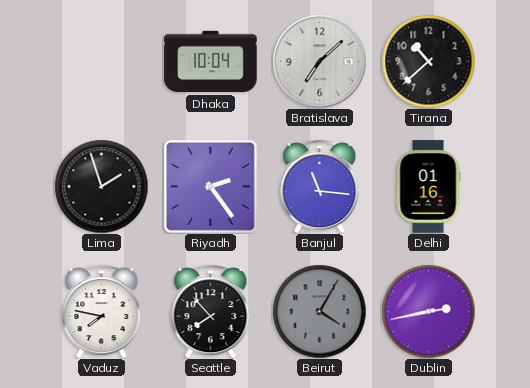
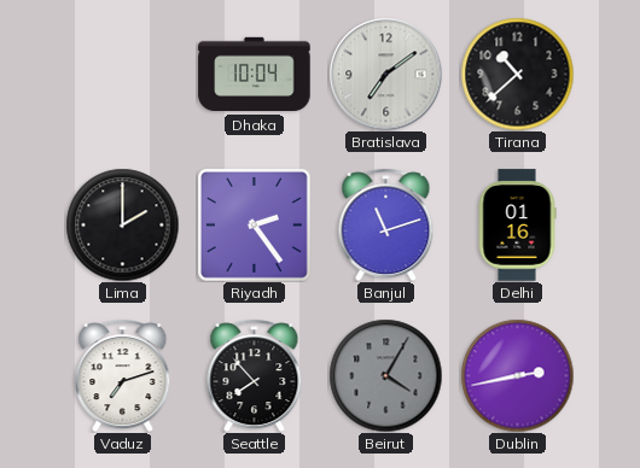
Bratislava: 7:08 -> 7:09 (385, 74)
Lima: 1:57 -> 2:00 (122, 224)
Banjul: 11:16 -> 11:12 (386, 224)
Vaduz: 7:47 -> 7:12 (123, 375)
